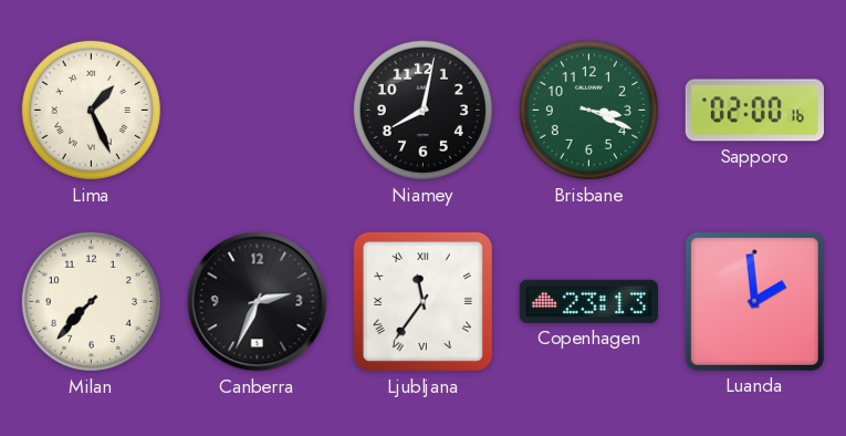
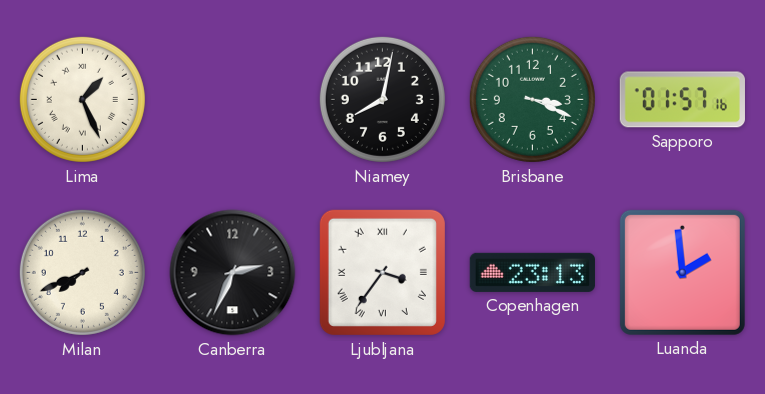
Sapporo: 02:00 -> 01:57 (682, 100)
Milan: 7:37 -> 7:41 (82, 272)
Ljubljana: 11:36 -> 3:36 (382, 272)
